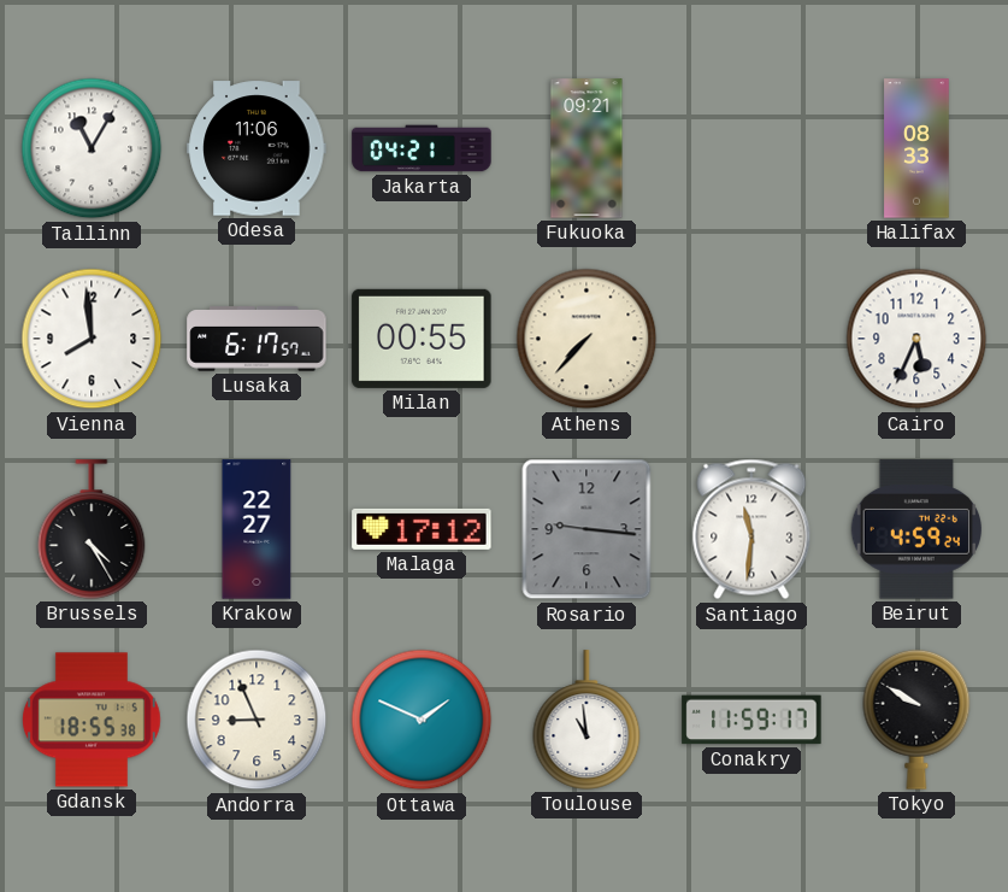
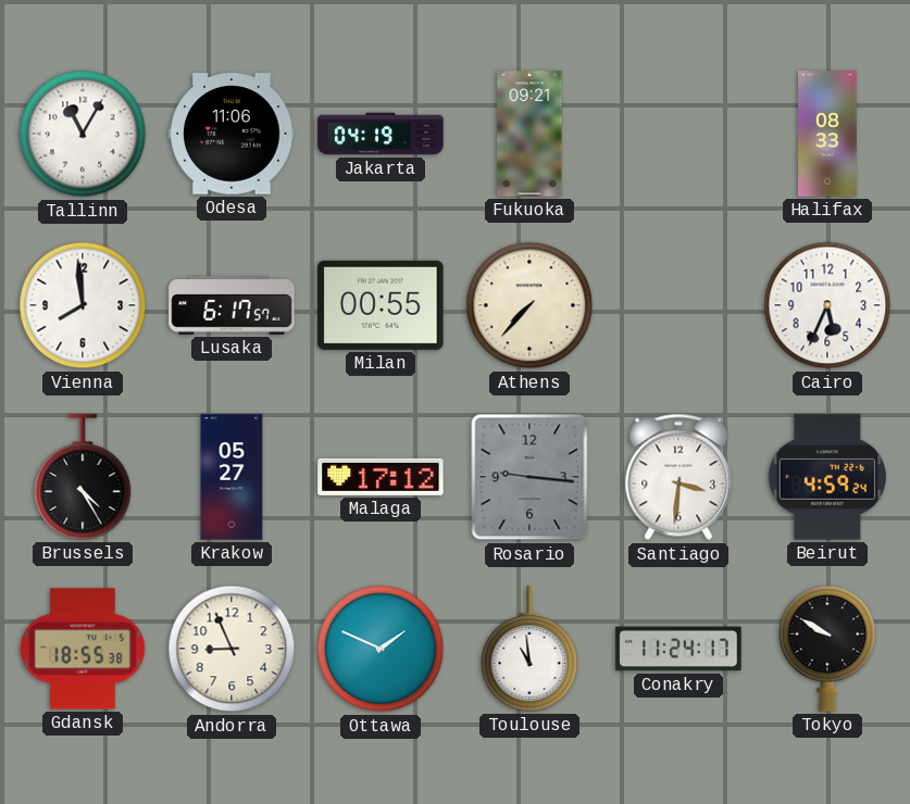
Jakarta: 04:21 -> 04:19 (381, 134)
Krakow: 22:27 -> 05:27 (232, 477)
Santiago: 11:31 -> 3:31 (678, 477)
Conakry: 11:59 -> 11:24 (678, 649)
